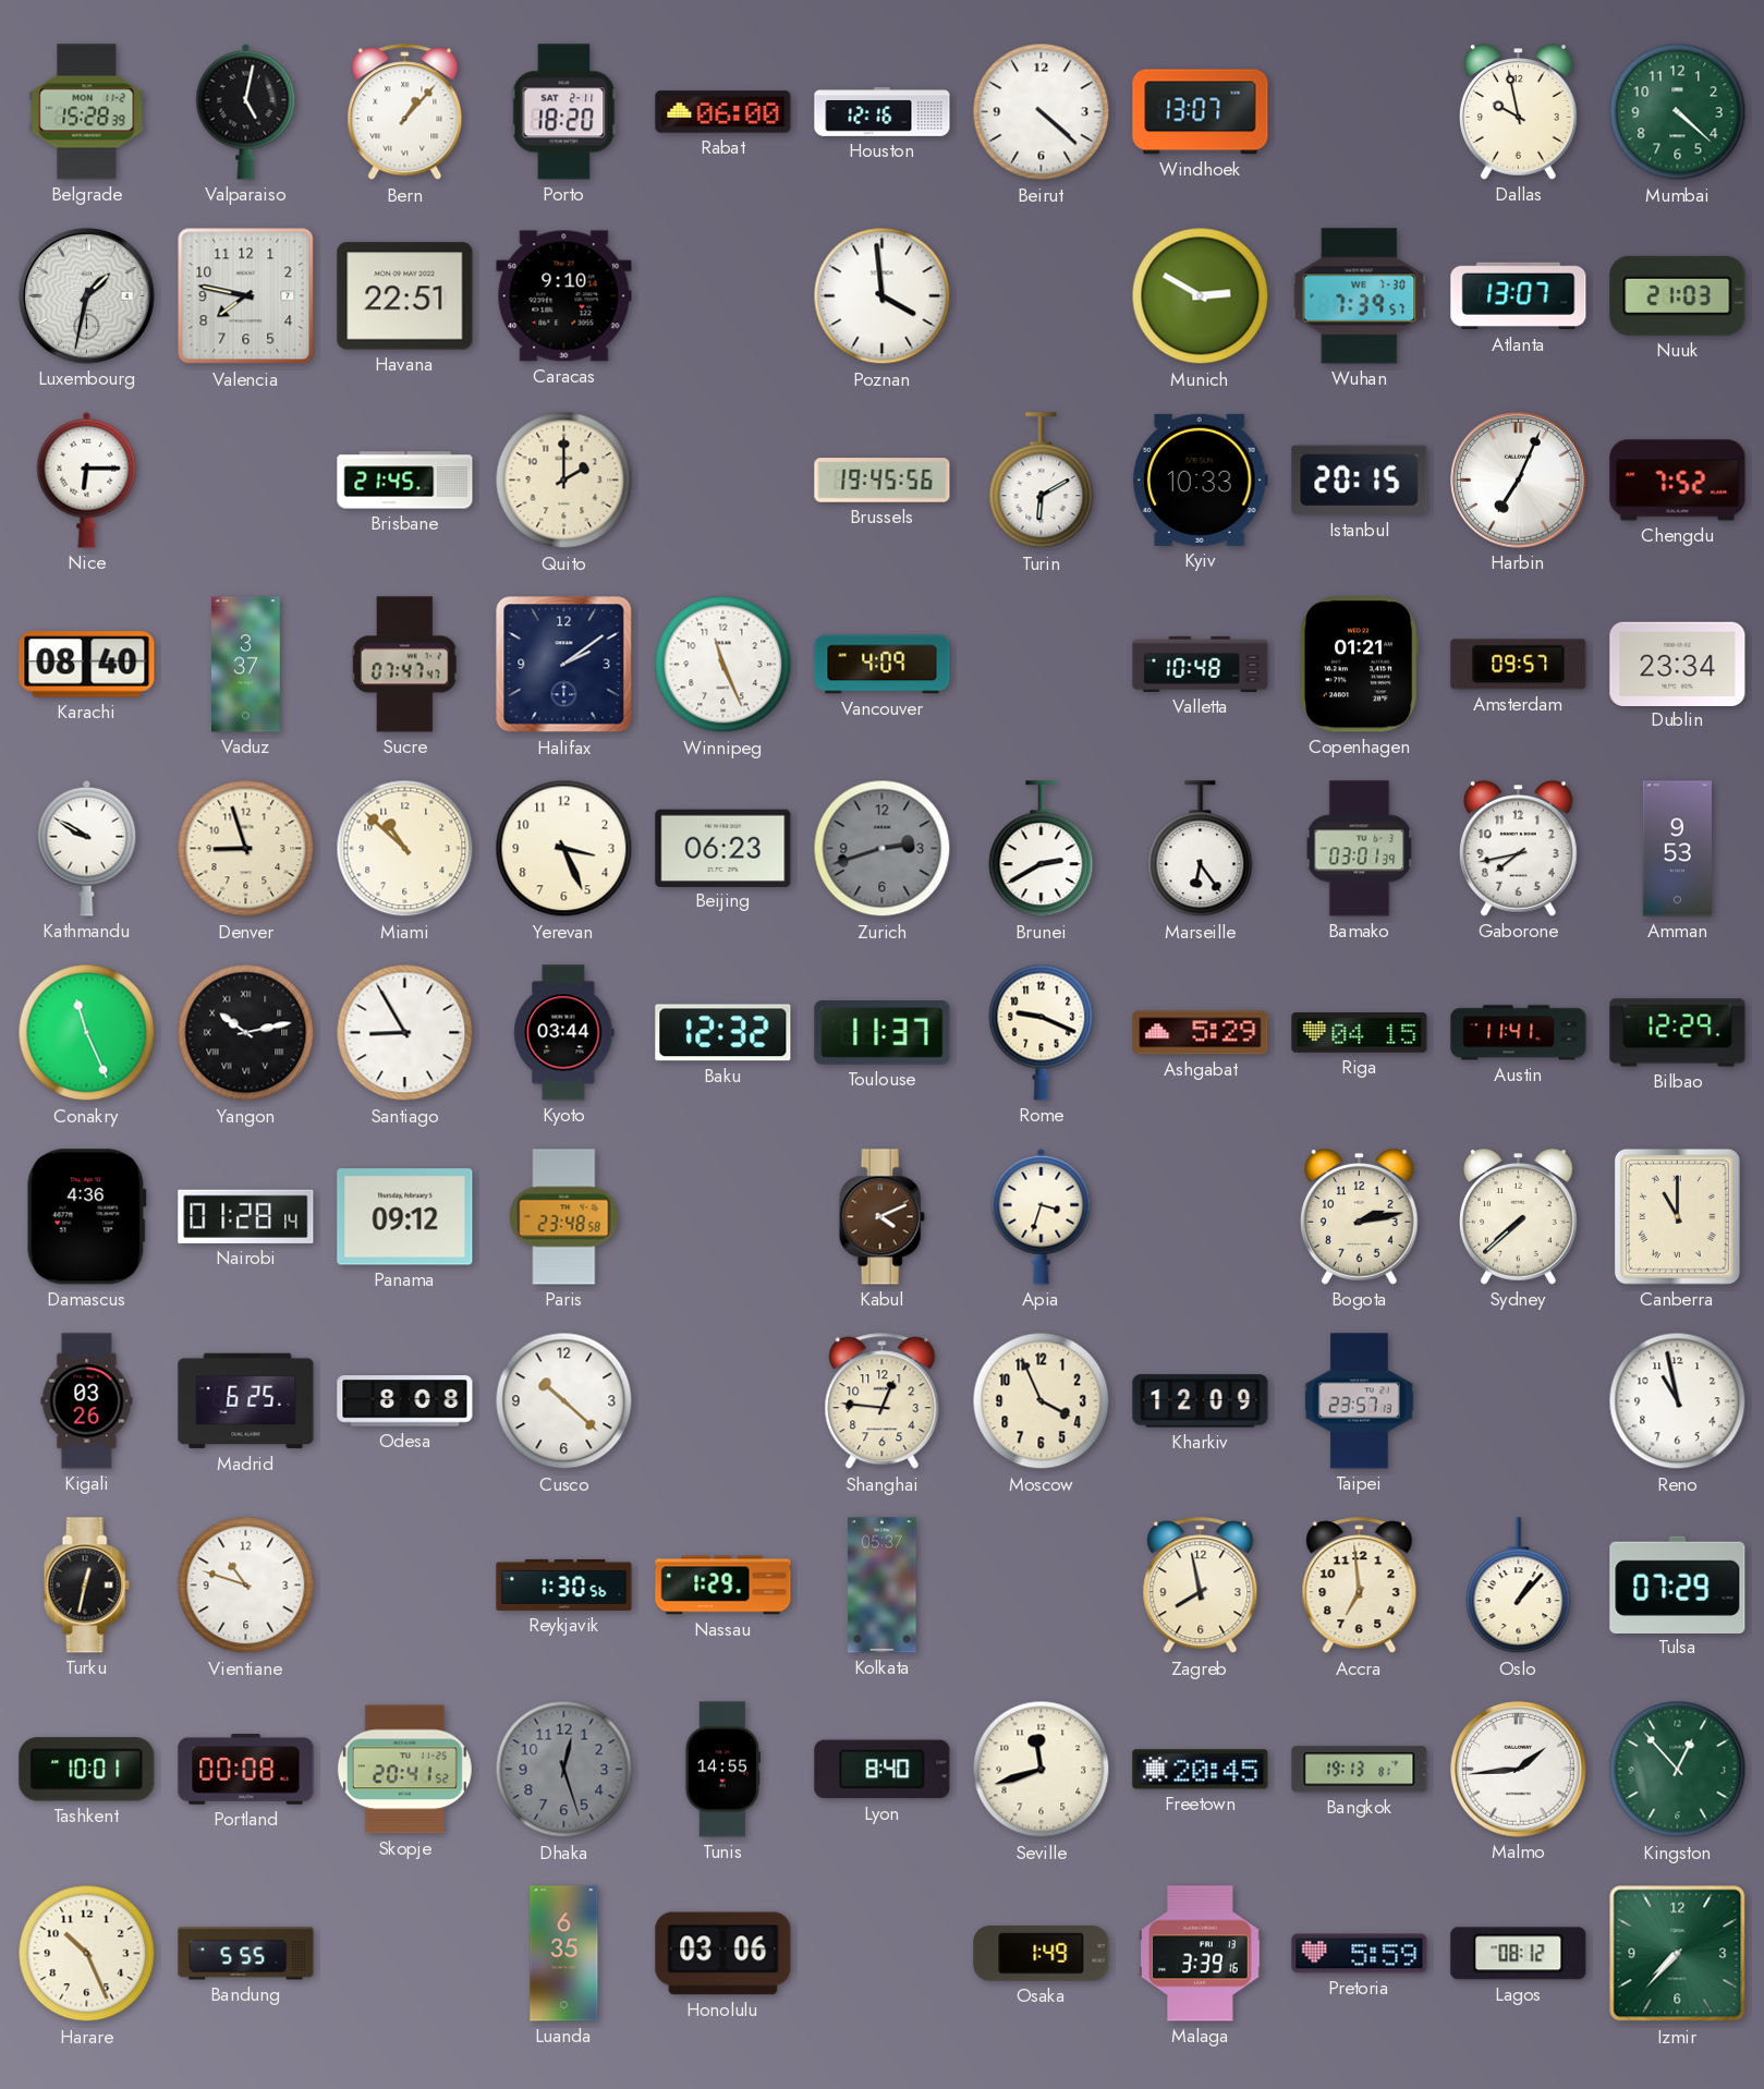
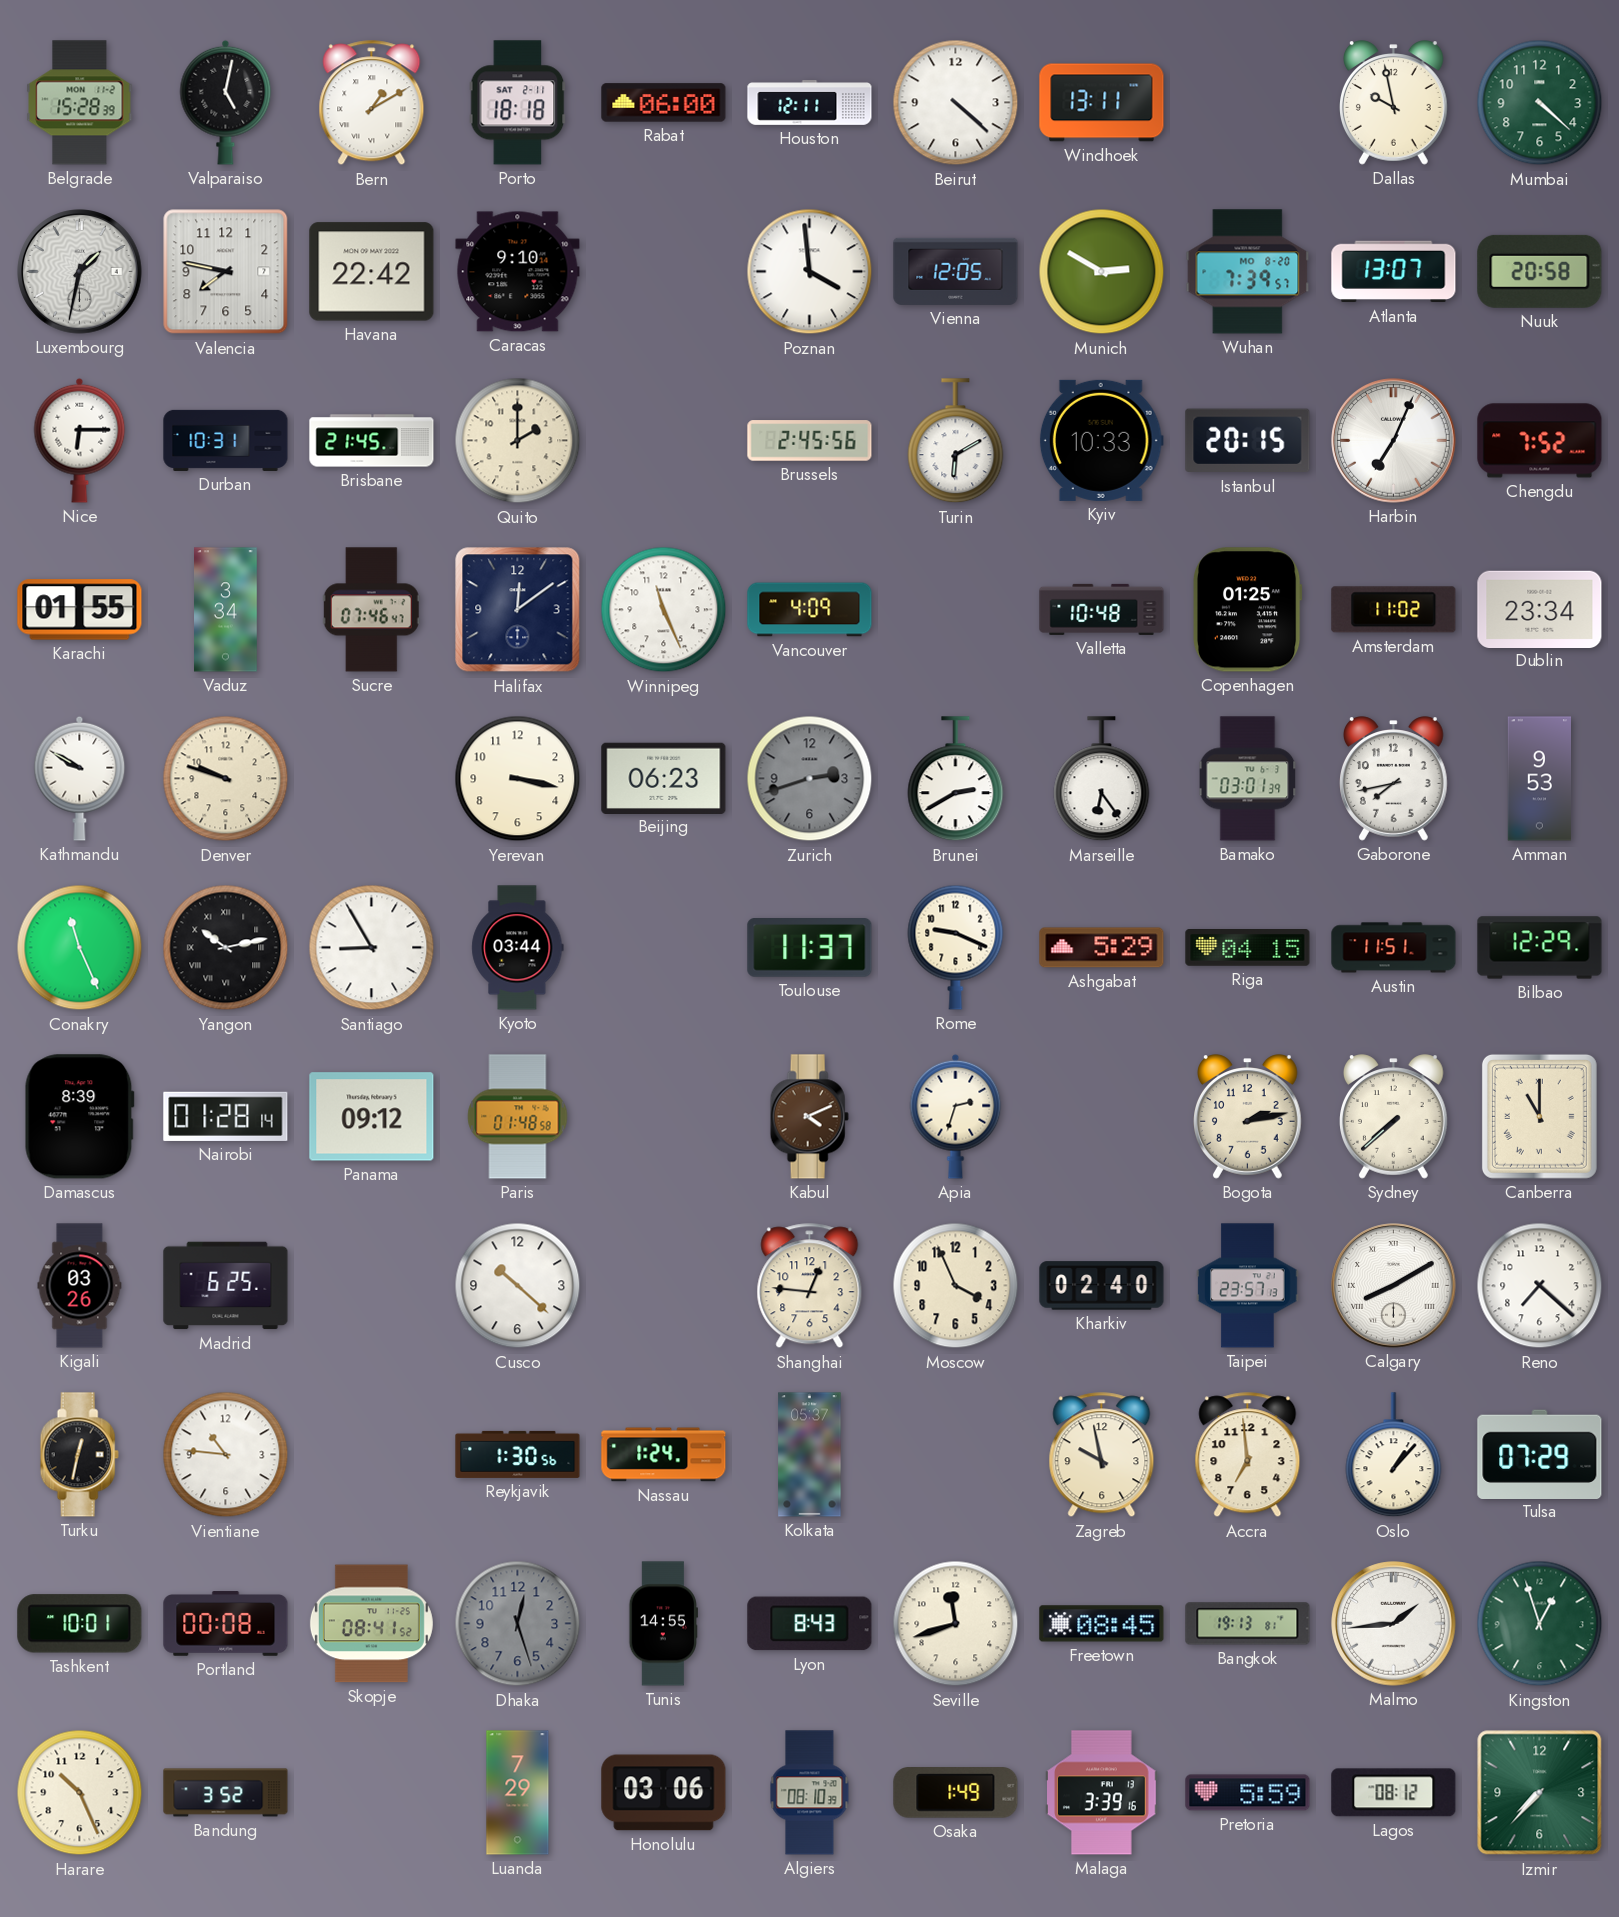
Bern: 1:07 -> 1:10 (372, 103)
Porto: 18:20 -> 18:18 (518, 103)
Houston: 12:16 -> 12:11 (810, 103)
Windhoek: 13:07 -> 13:11 (1102, 103)
Havana: 22:51 -> 22:42 (372, 272)
Vienna: none -> 12:05 (956, 271)
Wuhan date: WE 7-30 -> MO 8-20 (1248, 272)
Nuuk: 21:03 -> 20:58 (1540, 271)
Durban: none -> 10:31 (226, 440)
Brussels: 19:45 -> 2:45 (810, 441)
Karachi: 08:40 -> 01:55 (80, 610)
Vaduz: 3:37 -> 3:34 (226, 610)
Sucre: 07:47 -> 07:46 (371, 610)
Halifax: 2:09 -> 12:09 (518, 610)
Copenhagen: 01:21 -> 01:25 (1247, 610)
Amsterdam: 09:57 -> 11:02 (1394, 610)
Denver: 8:57 -> 9:48 (226, 779)
Miami: 10:52 -> none (405, 849)
Yerevan: 3:26 -> 3:17 (518, 779)
Baku: 12:32 -> none (723, 1033)
Austin: 11:41 -> 11:51 (1394, 948)
Damascus: 4:36 -> 8:39 (79, 1117)
Paris: 23:48 -> 01:48 (518, 1117)
Apia: 3:33 -> 2:33 (956, 1116)
Odesa: 8:08 -> none (405, 1401)
Kharkiv: 12:09 -> 02:40 (1102, 1286)
Calgary: none -> 8:10 (1394, 1286)
Reno: 10:58 -> 7:22 (1540, 1286)
Vientiane: 10:48 -> 10:46 (226, 1455)
Nassau: 1:29 -> 1:24 (664, 1455)
Zagreb: 7:58 -> 9:58 (1102, 1455)
Skopje: 20:41 -> 08:41 (371, 1624)
Lyon: 8:40 -> 8:43 (810, 1624)
Freetown: 20:45 -> 08:45 (1102, 1624)
Kingston: 12:53 -> 12:57 (1540, 1624)
Bandung: 5:55 -> 3:52 (226, 1793)
Luanda: 6:35 -> 7:29 (518, 1793)
Algiers: none -> 08:10 (810, 1793)
